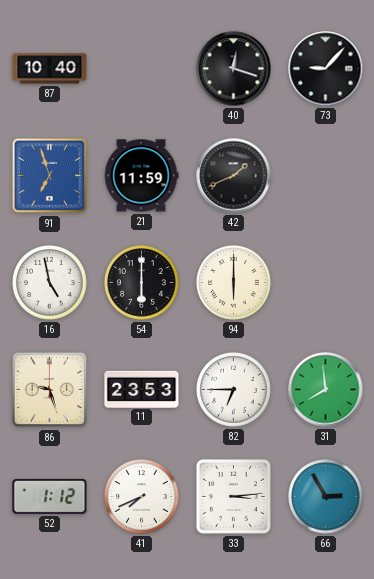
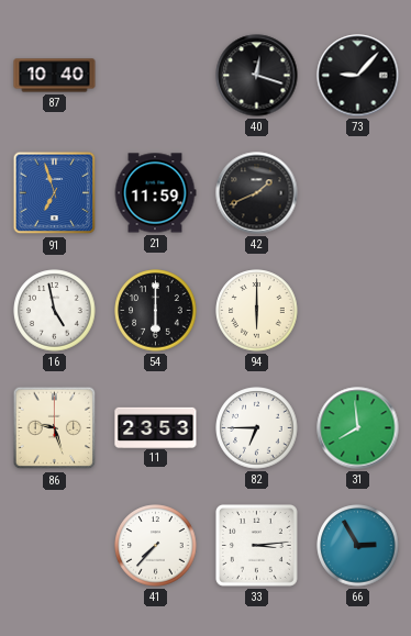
52: 1:12 -> none (50, 496)
41: 7:41 -> 7:37 (156, 546)
